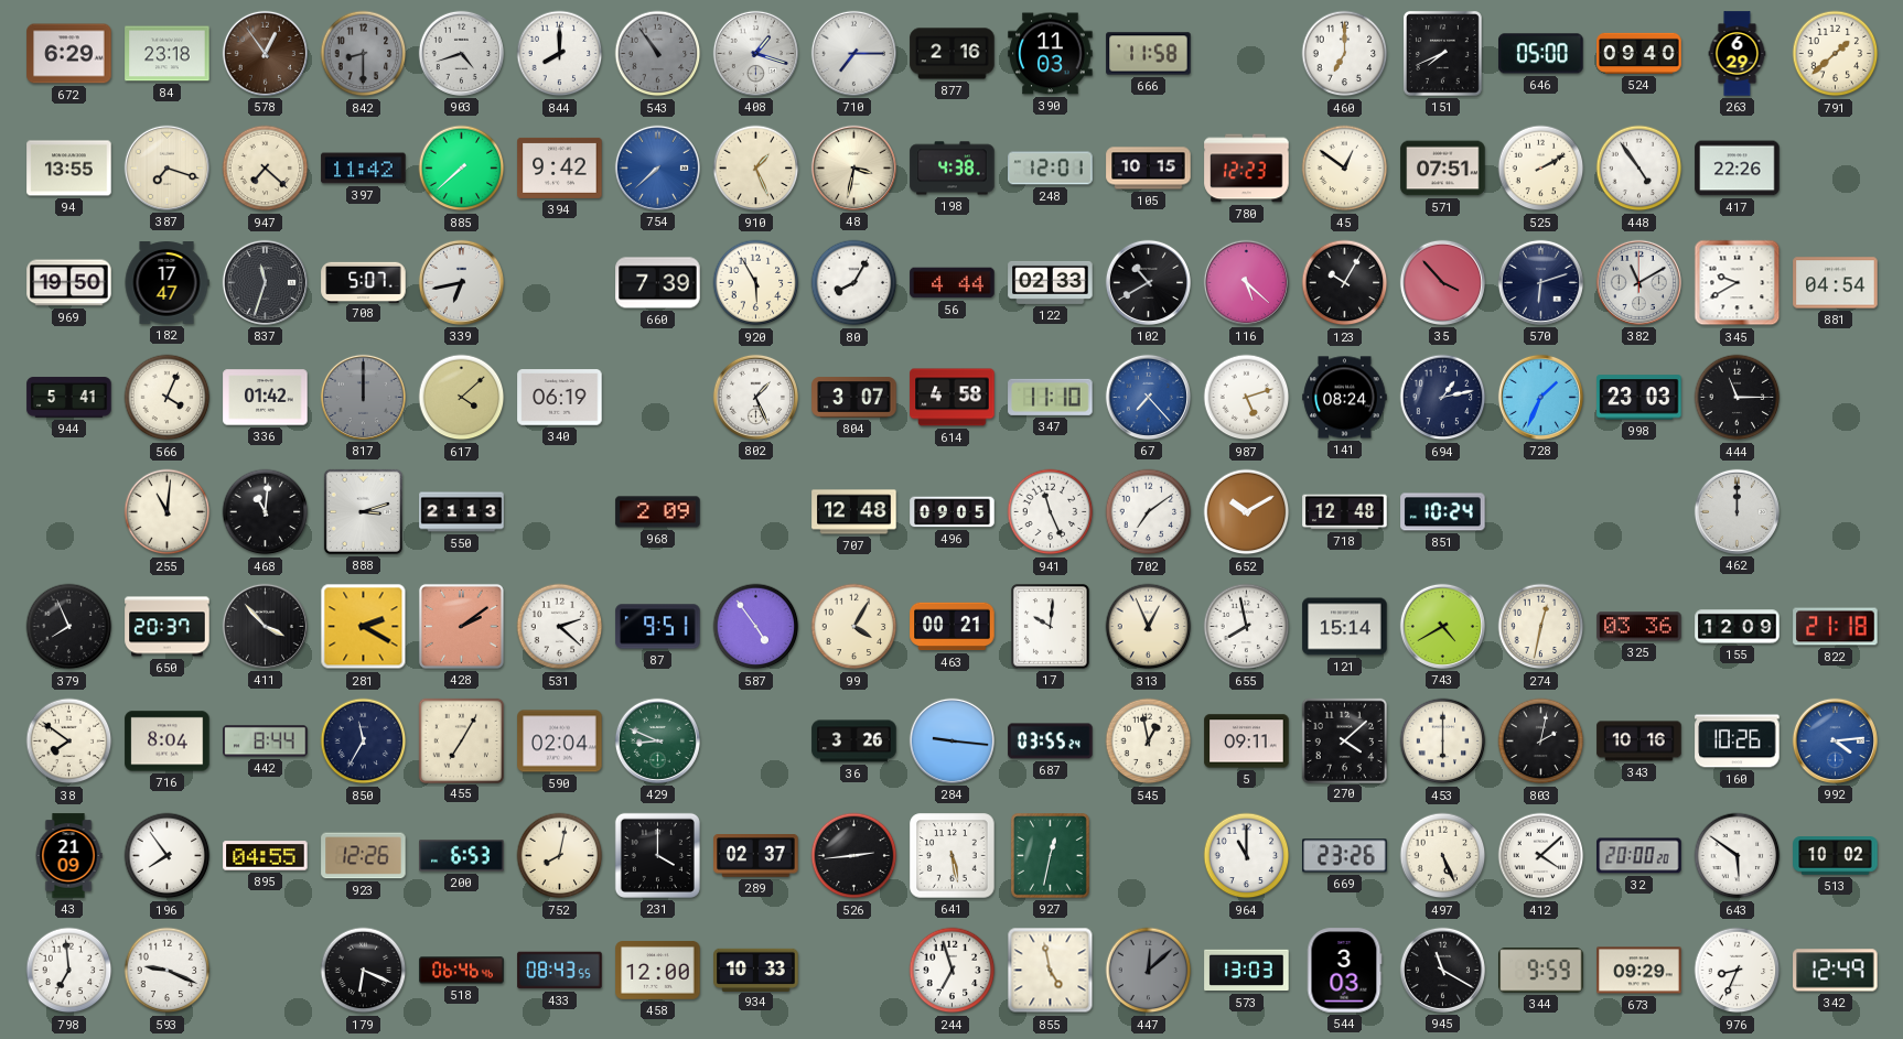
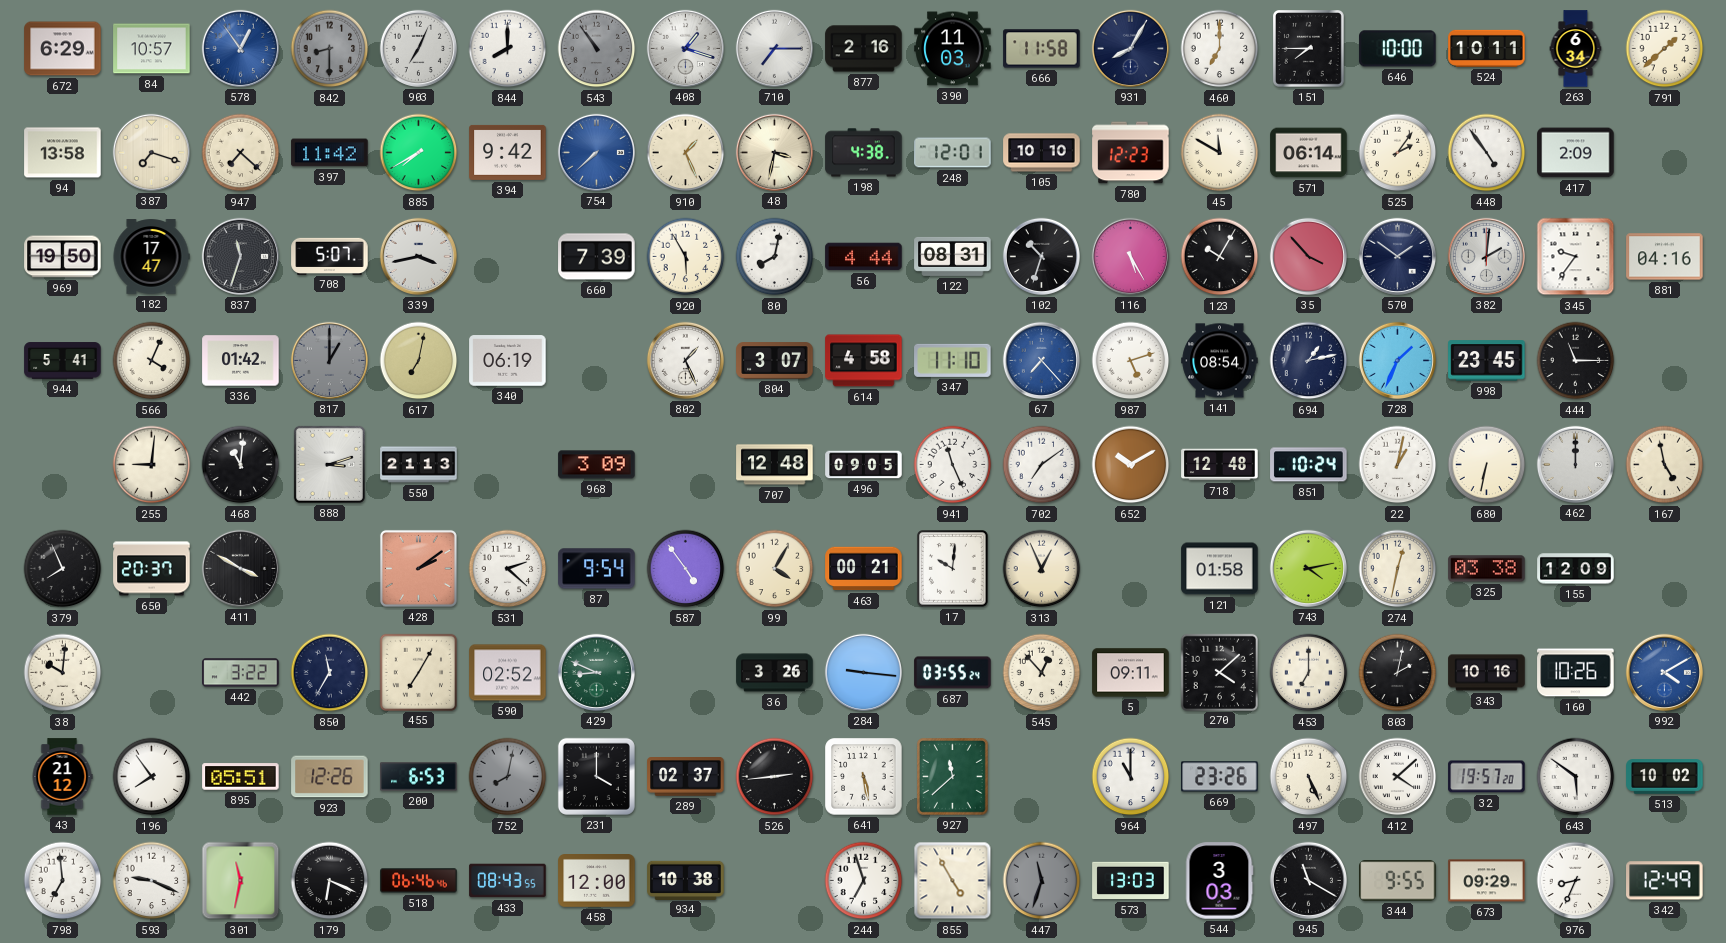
84: 23:18 -> 10:57 (152, 49)
578 dial: brown -> blue (240, 48)
903: 4:42 -> 7:04 (418, 48)
931: none -> 8:05 (1130, 48)
151: 7:41 -> 7:45 (1309, 49)
646: 05:00 -> 10:00 (1398, 49)
524: 09:40 -> 10:11 (1487, 48)
263: 6:29 -> 6:34 (1576, 49)
94: 13:55 -> 13:58 (63, 153)
885: 7:38 -> 7:40 (419, 153)
105: 10:15 -> 10:10 (1042, 153)
45: 12:51 -> 11:50 (1220, 153)
571: 07:51 -> 06:14 (1309, 153)
525: 2:10 -> 2:06 (1398, 153)
417: 22:26 -> 2:09 (1576, 153)
339: 6:43 -> 3:43 (418, 256)
80: 8:05 -> 8:02 (775, 257)
122: 02:33 -> 08:31 (953, 256)
102: 10:40 -> 10:33 (1041, 256)
116: 5:22 -> 5:25 (1130, 256)
570: 6:12 -> 1:51 (1397, 256)
382: 11:10 -> 2:01 (1486, 256)
345: 9:40 -> 9:36 (1576, 257)
881: 04:54 -> 04:16 (1665, 257)
817: 12:00 -> 1:00 (329, 360)
617: 4:08 -> 7:02 (419, 361)
141: 08:24 -> 08:54 (1220, 361)
998: 23:03 -> 23:45 (1487, 361)
255: 11:01 -> 9:01 (152, 465)
968: 2:09 -> 3:09 (597, 465)
22: none -> 1:02 (1398, 465)
680: none -> 6:32 (1487, 465)
167: none -> 4:58 (1665, 465)
411: 3:53 -> 3:50 (240, 568)
281: 2:20 -> none (364, 627)
87: 9:51 -> 9:54 (597, 569)
655: 7:58 -> none (1247, 627)
121: 15:14 -> 01:58 (1220, 569)
743: 4:40 -> 4:13 (1308, 568)
325: 03:36 -> 03:38 (1487, 569)
822: 21:18 -> none (1836, 627)
38: 7:51 -> 10:01 (63, 673)
716: 8:04 -> none (168, 742)
442: 8:44 -> 3:22 (241, 673)
590: 02:04 -> 02:52 (508, 673)
545: 12:58 -> 12:53 (1042, 673)
453: 6:00 -> 7:00 (1309, 673)
992: 4:14 -> 4:10 (1664, 672)
43: 21:09 -> 21:12 (62, 777)
895: 04:55 -> 05:51 (241, 777)
752 dial: cream -> grey (508, 777)
927: 12:32 -> 11:38 (953, 777)
32: 20:00 -> 19:57 (1487, 777)
301: none -> 11:32 (241, 881)
934: 10:33 -> 10:38 (686, 880)
855: 4:58 -> 4:55 (953, 881)
447: 12:08 -> 11:33 (1042, 881)
344: 9:59 -> 9:55 (1398, 881)
